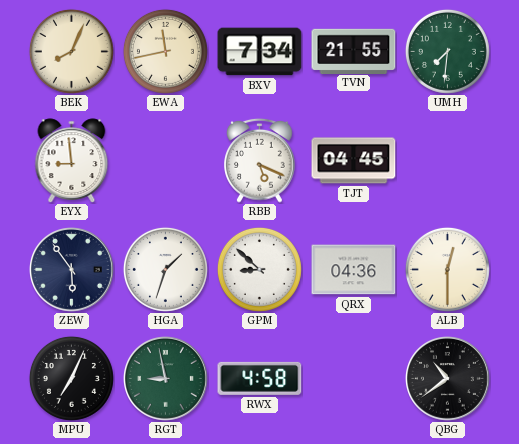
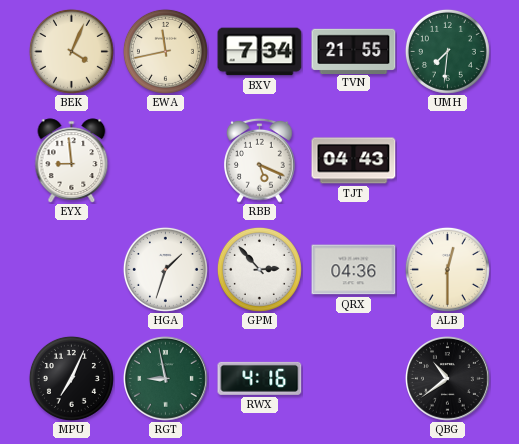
BEK: 8:04 -> 4:04 (71, 51)
TJT: 04:45 -> 04:43 (354, 161)
ZEW: 5:54 -> none (72, 270)
GPM: 8:52 -> 2:53 (259, 269)
RWX: 4:58 -> 4:16 (260, 378)
